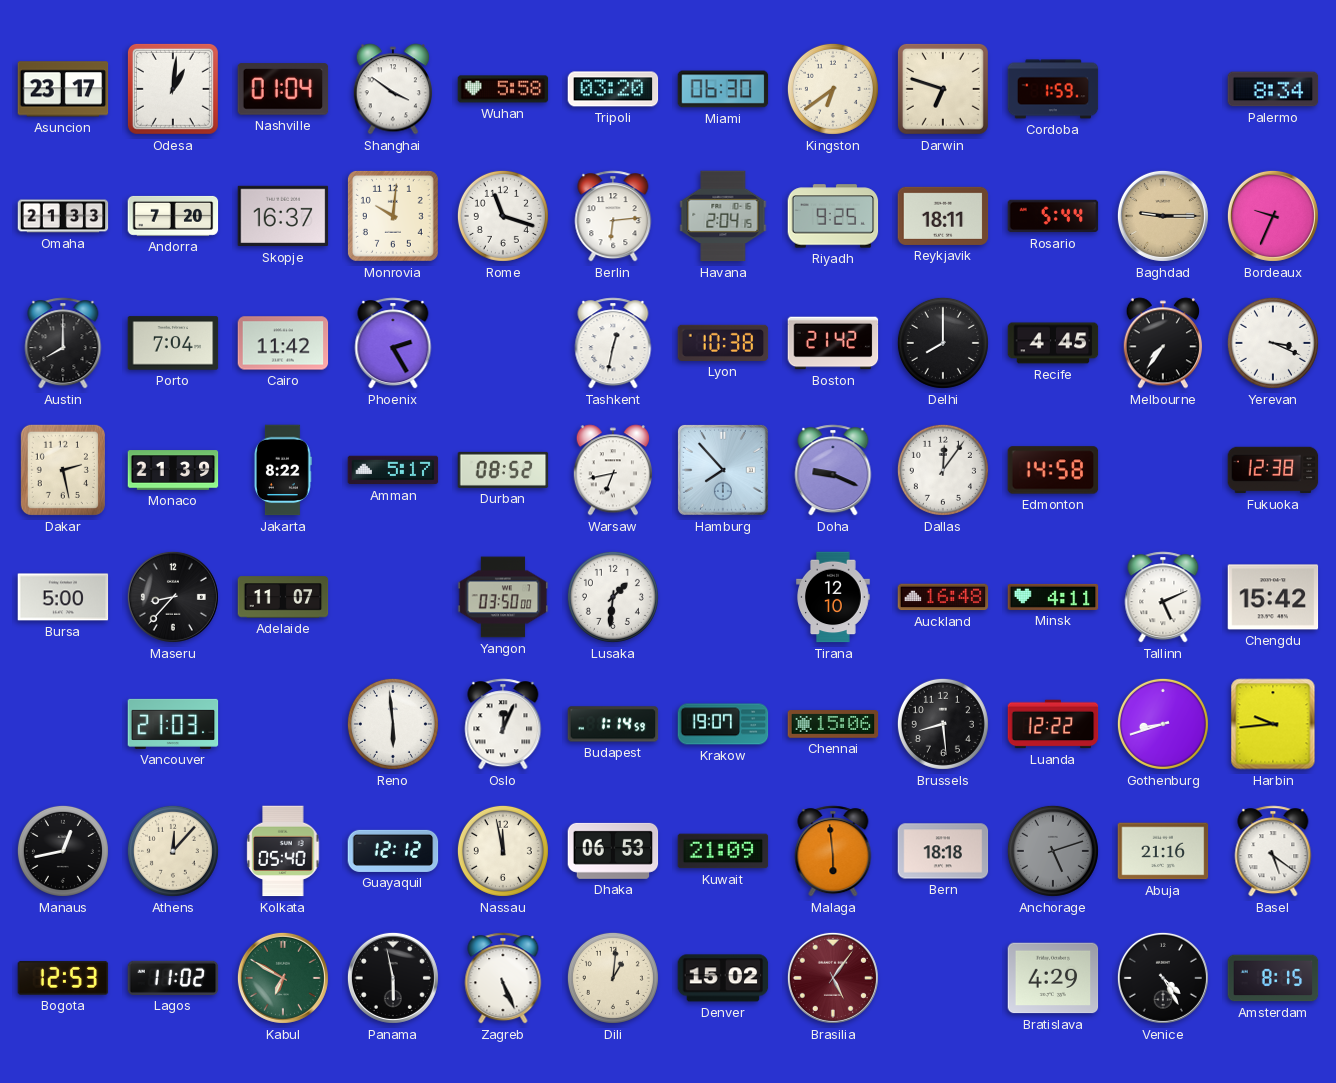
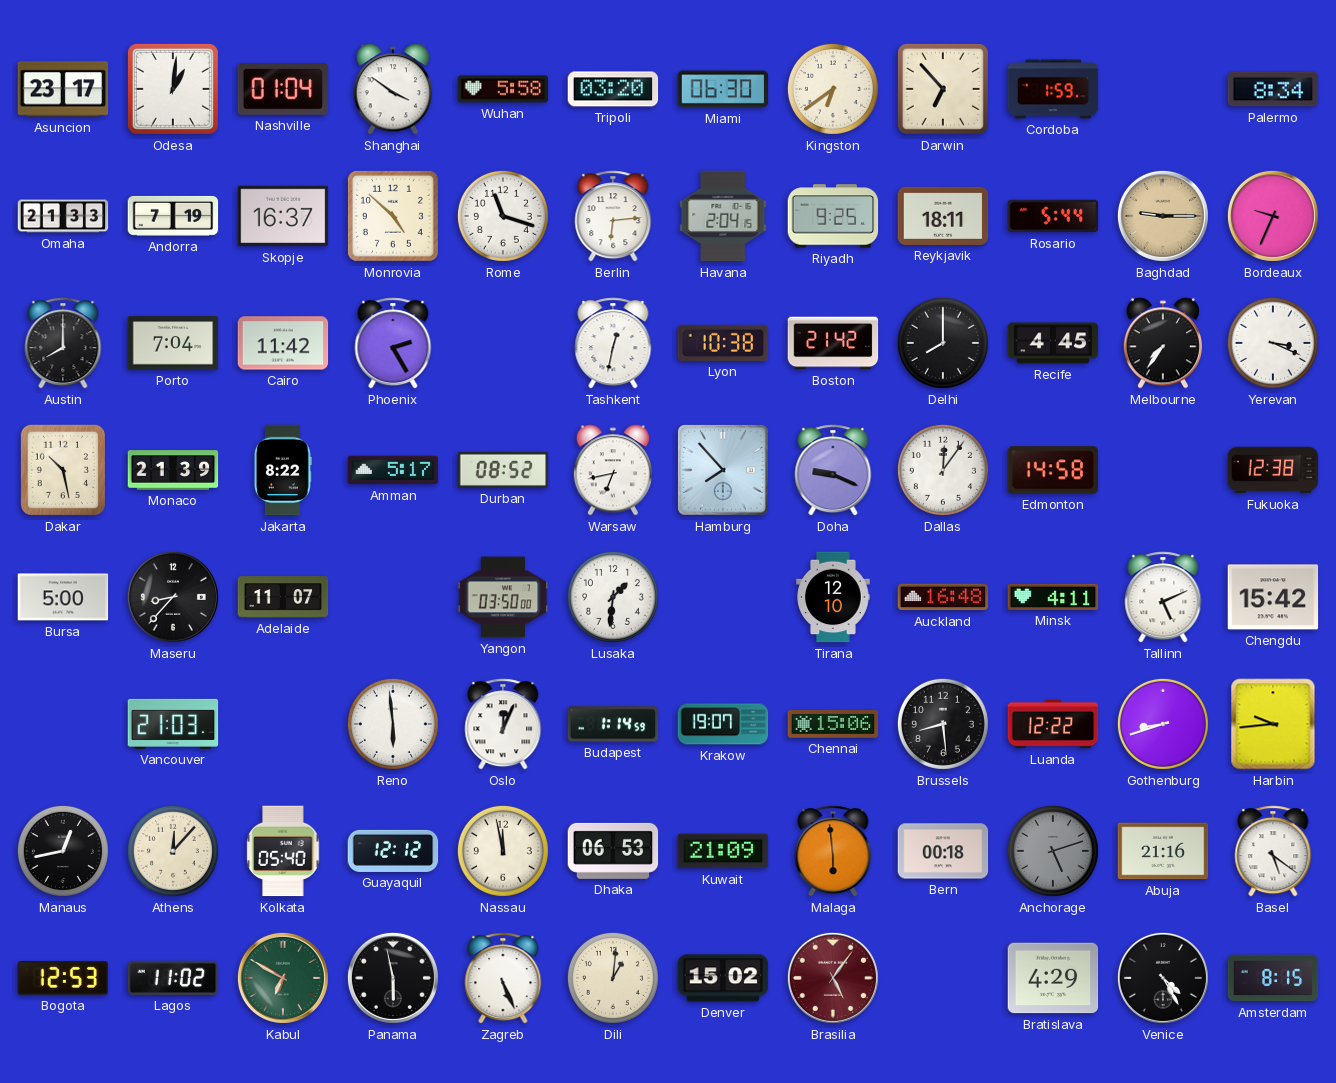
Darwin: 6:48 -> 6:53 (943, 89)
Andorra: 7:20 -> 7:19 (173, 216)
Monrovia: 10:01 -> 4:52 (393, 216)
Dakar: 2:28 -> 10:28 (63, 470)
Bern: 18:18 -> 00:18 (943, 851)
